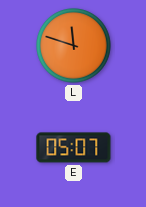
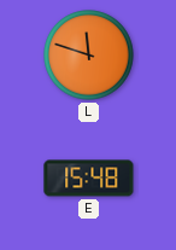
E: 05:07 -> 15:48 (89, 179)
